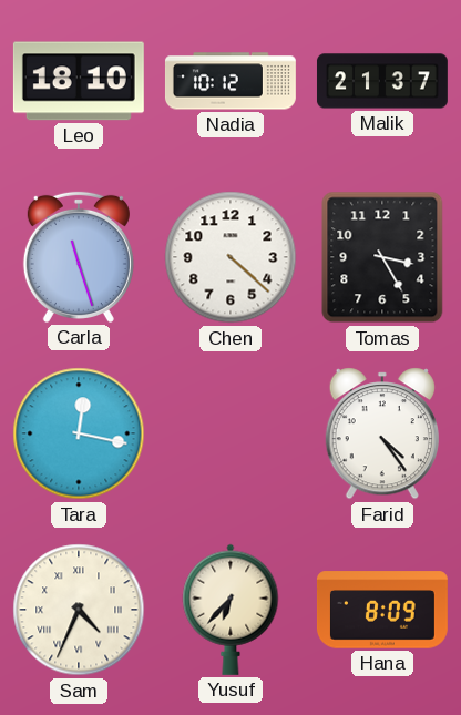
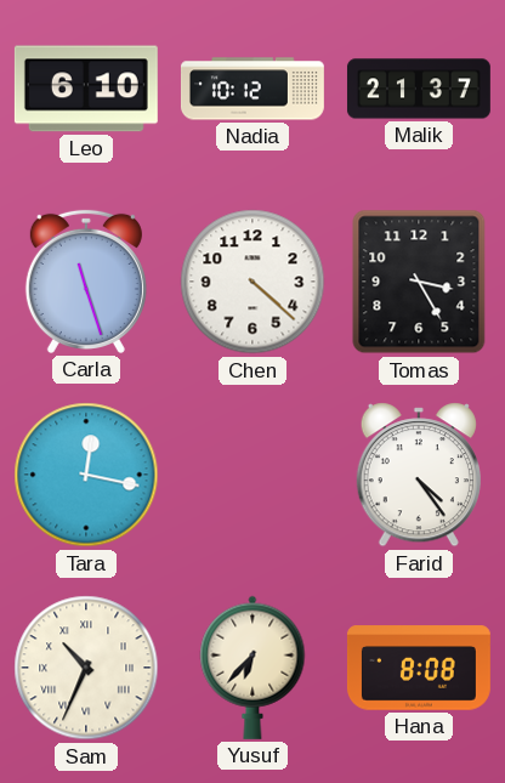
Leo: 18:10 -> 6:10 (86, 89)
Sam: 4:34 -> 10:34 (86, 668)
Hana: 8:09 -> 8:08 (419, 668)
